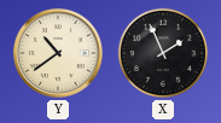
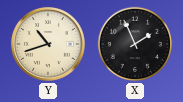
Y: 10:39 -> 10:42 (48, 44)
